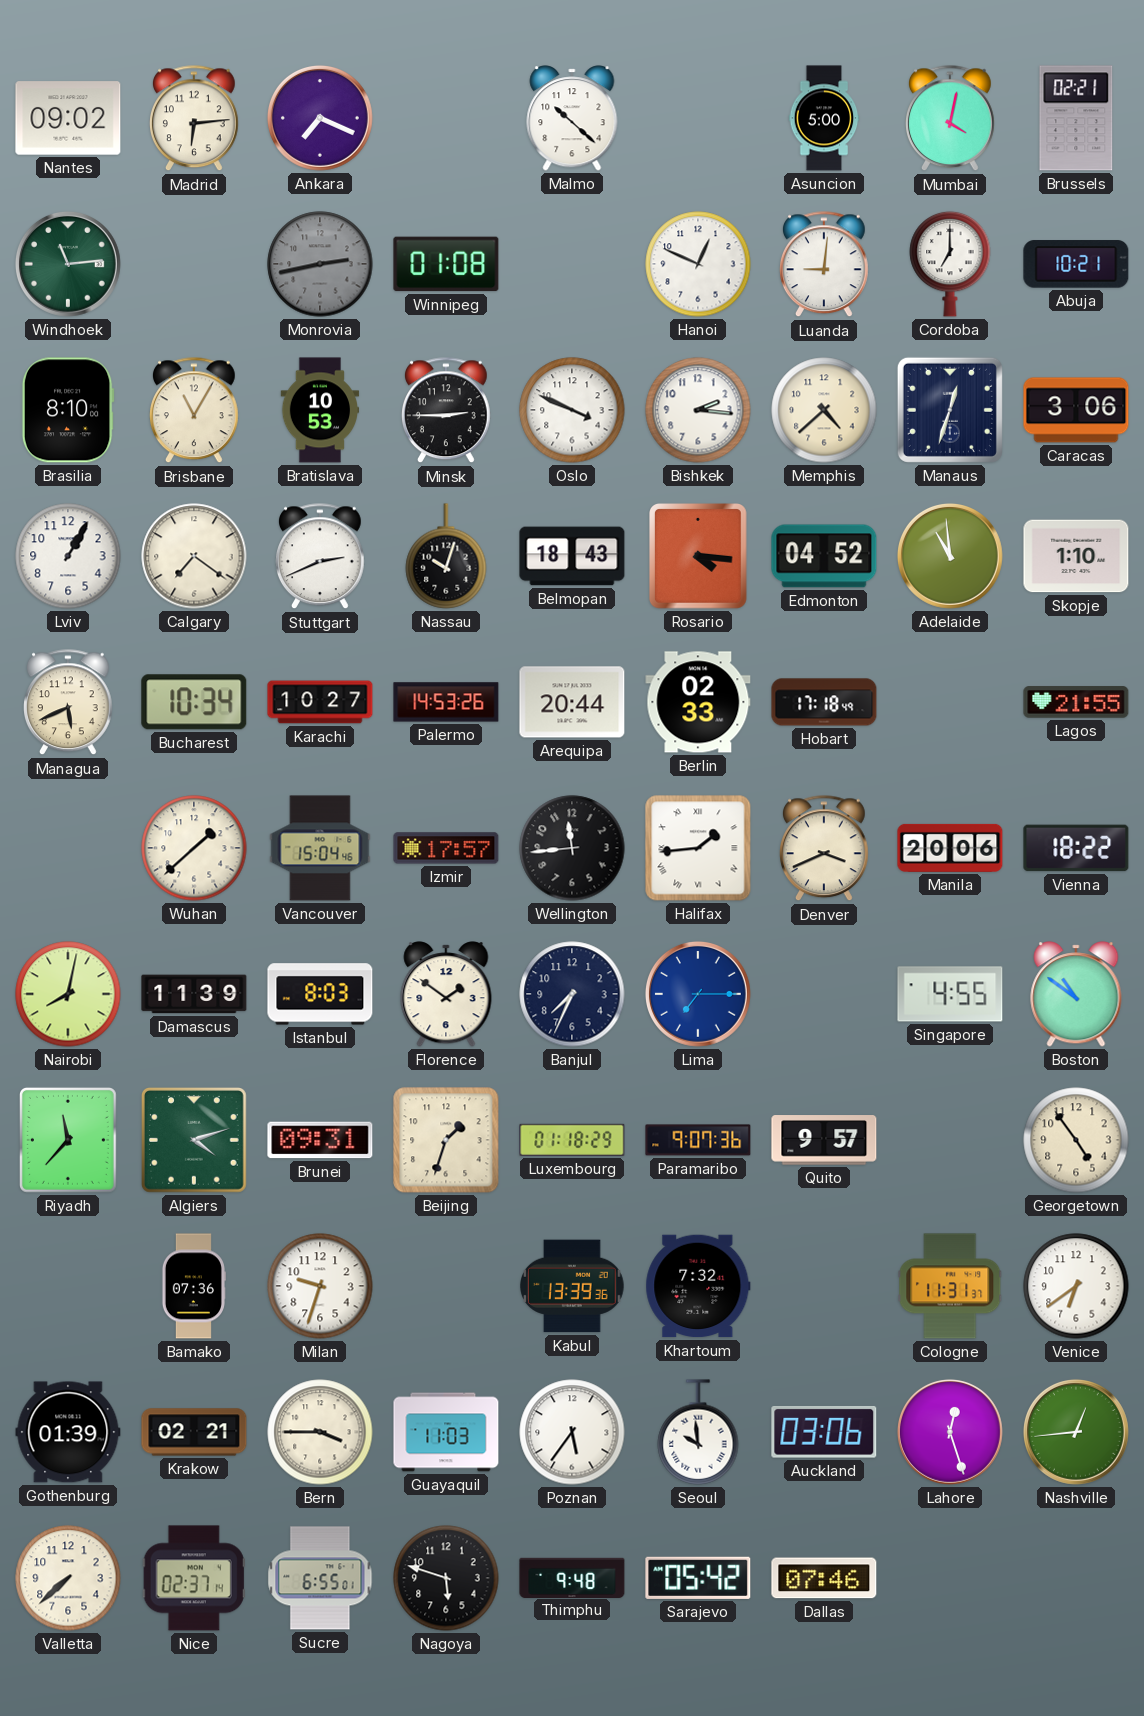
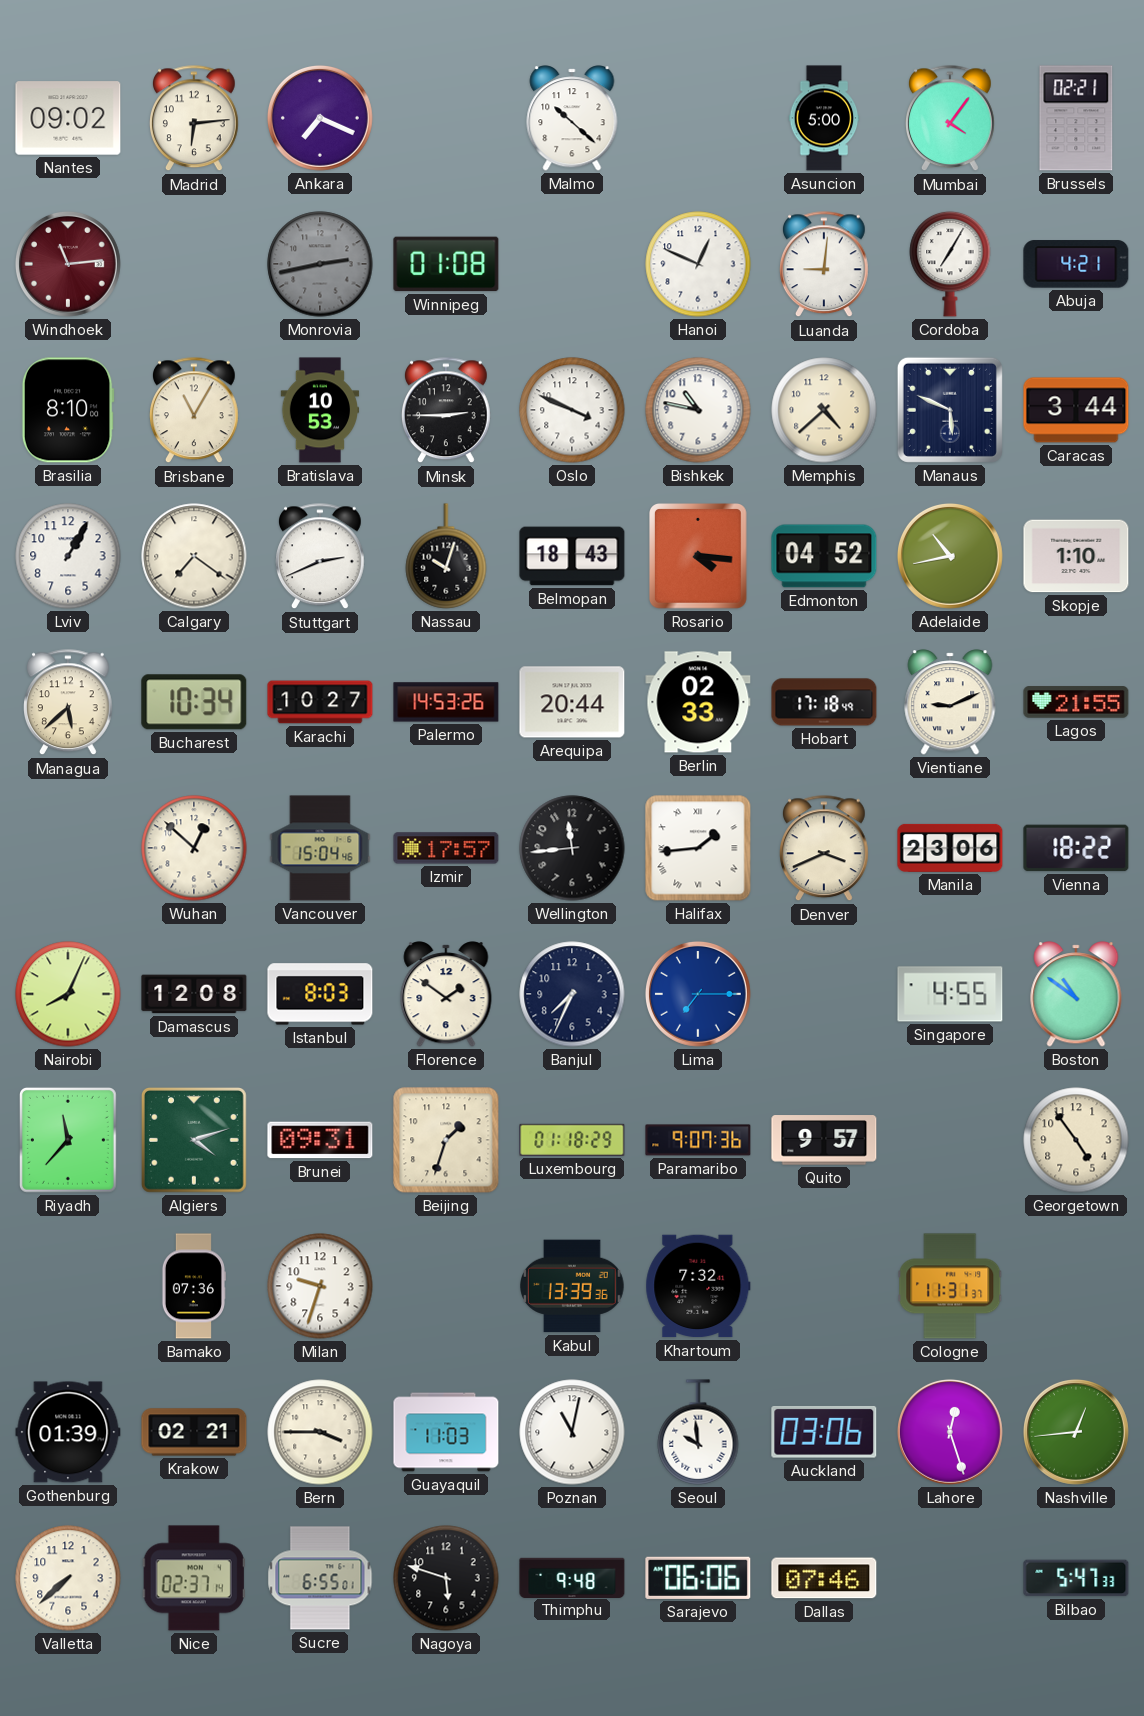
Mumbai: 4:02 -> 4:06 (951, 119)
Windhoek dial: green -> burgundy (68, 264)
Cordoba: 7:00 -> 7:05 (950, 264)
Abuja: 10:21 -> 4:21 (1076, 264)
Bishkek: 2:16 -> 10:47 (698, 410)
Manaus: 12:33 -> 5:49 (950, 410)
Caracas: 3:06 -> 3:44 (1076, 410)
Adelaide: 10:59 -> 10:43 (950, 556)
Managua: 5:41 -> 5:38 (69, 703)
Vientiane: none -> 9:11 (950, 702)
Wuhan: 1:38 -> 12:52 (194, 848)
Manila: 20:06 -> 23:06 (950, 848)
Nairobi: 8:02 -> 8:04 (68, 994)
Damascus: 11:39 -> 12:08 (194, 994)
Venice: 6:39 -> none (1076, 1286)
Poznan: 5:36 -> 11:02 (572, 1432)
Sarajevo: 05:42 -> 06:06 (698, 1578)
Bilbao: none -> 5:47 (1076, 1578)
